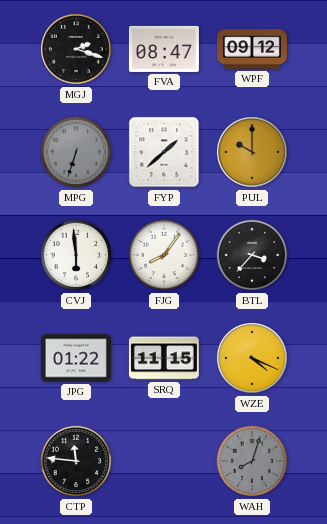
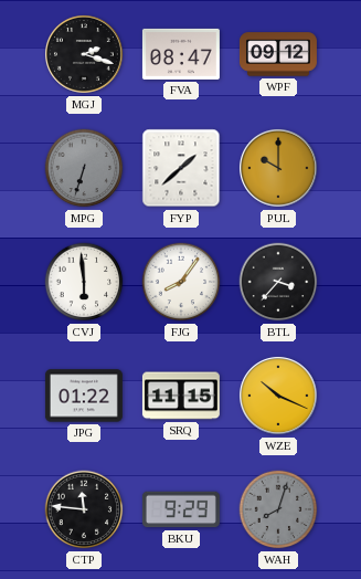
WZE: 4:19 -> 10:19 (279, 397)
BKU: none -> 9:29 (181, 509)
